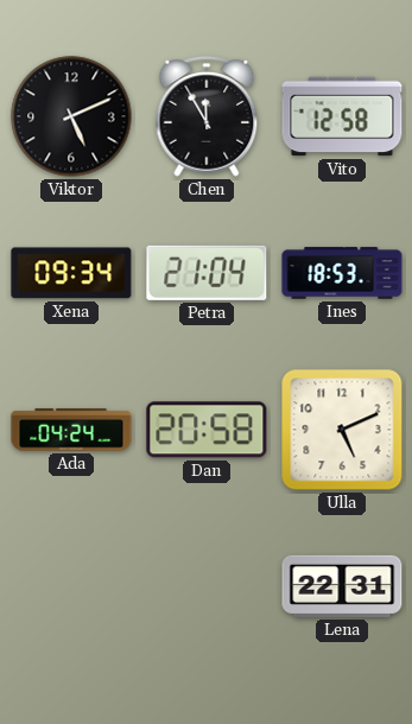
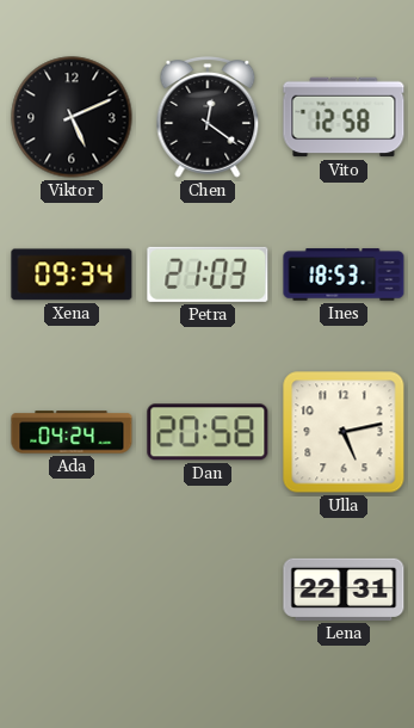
Chen: 11:55 -> 12:21 (208, 118)
Petra: 21:04 -> 21:03 (208, 274)
Ulla: 5:11 -> 5:13 (344, 432)
